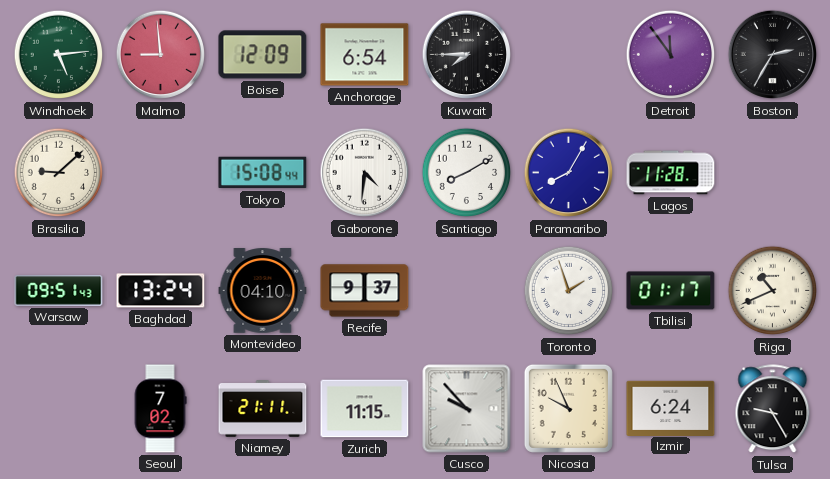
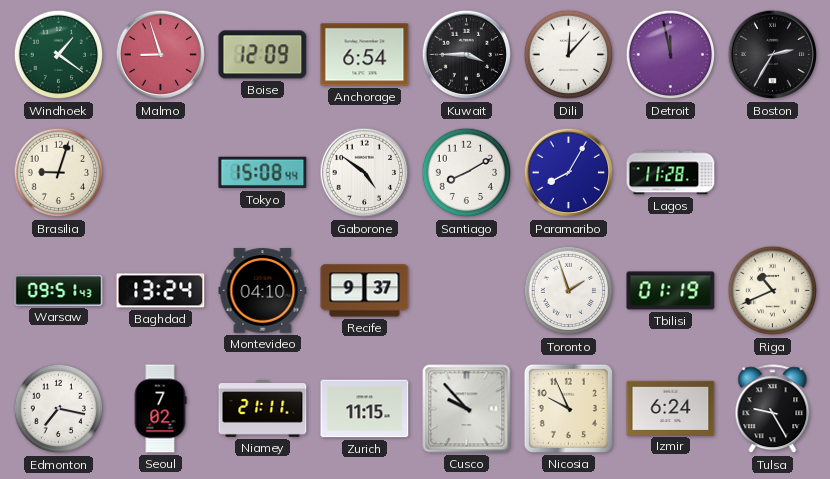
Windhoek: 5:14 -> 1:21 (59, 55)
Malmo: 8:59 -> 8:57 (161, 55)
Kuwait: 7:45 -> 3:45 (467, 55)
Dili: none -> 12:07 (569, 55)
Detroit: 11:54 -> 11:58 (671, 55)
Brasilia: 9:08 -> 9:03 (59, 173)
Gaborone: 4:31 -> 4:51 (365, 173)
Tbilisi: 01:17 -> 01:19 (671, 291)
Edmonton: none -> 7:17 (59, 409)
